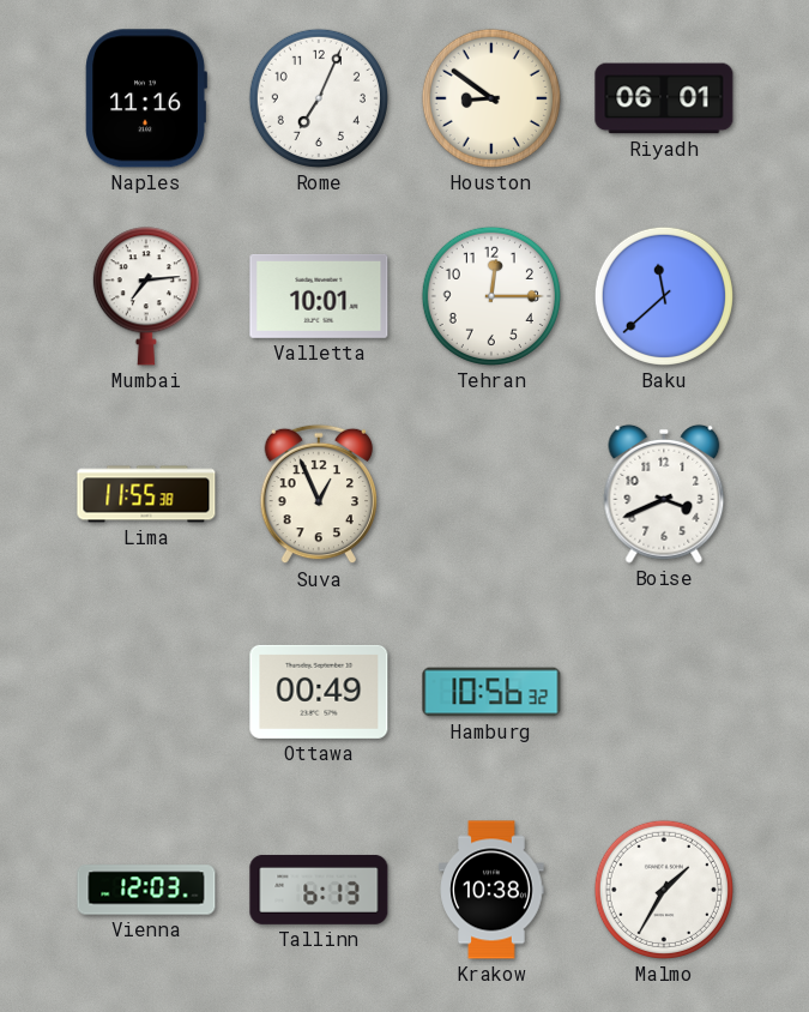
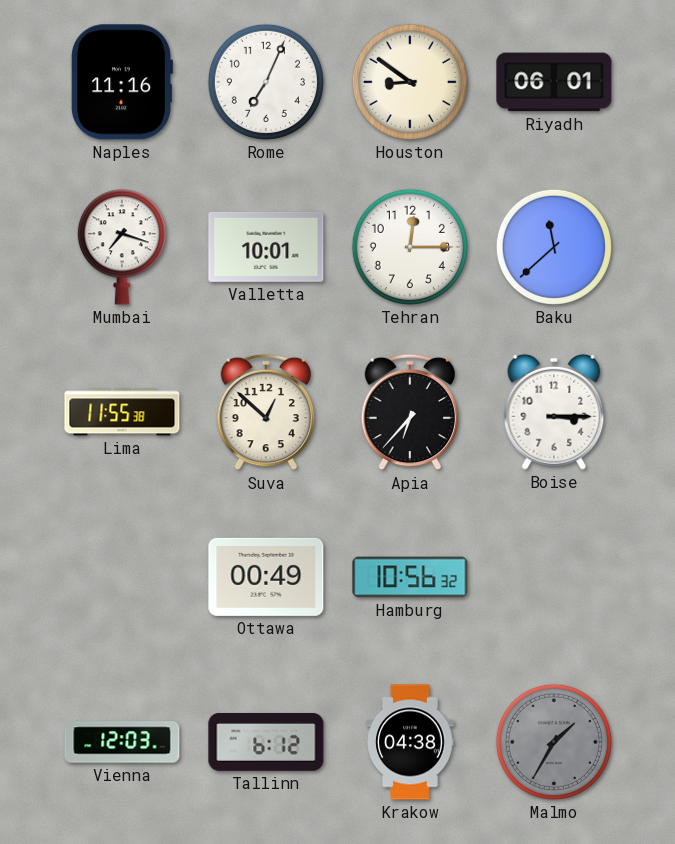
Mumbai: 7:14 -> 7:18 (122, 247)
Suva: 12:56 -> 12:52 (266, 412)
Apia: none -> 6:37 (410, 412)
Boise: 3:41 -> 3:15 (554, 412)
Tallinn: 6:13 -> 6:12 (266, 742)
Krakow: 10:38 -> 04:38 (410, 742)
Malmo dial: white -> grey (554, 742)
